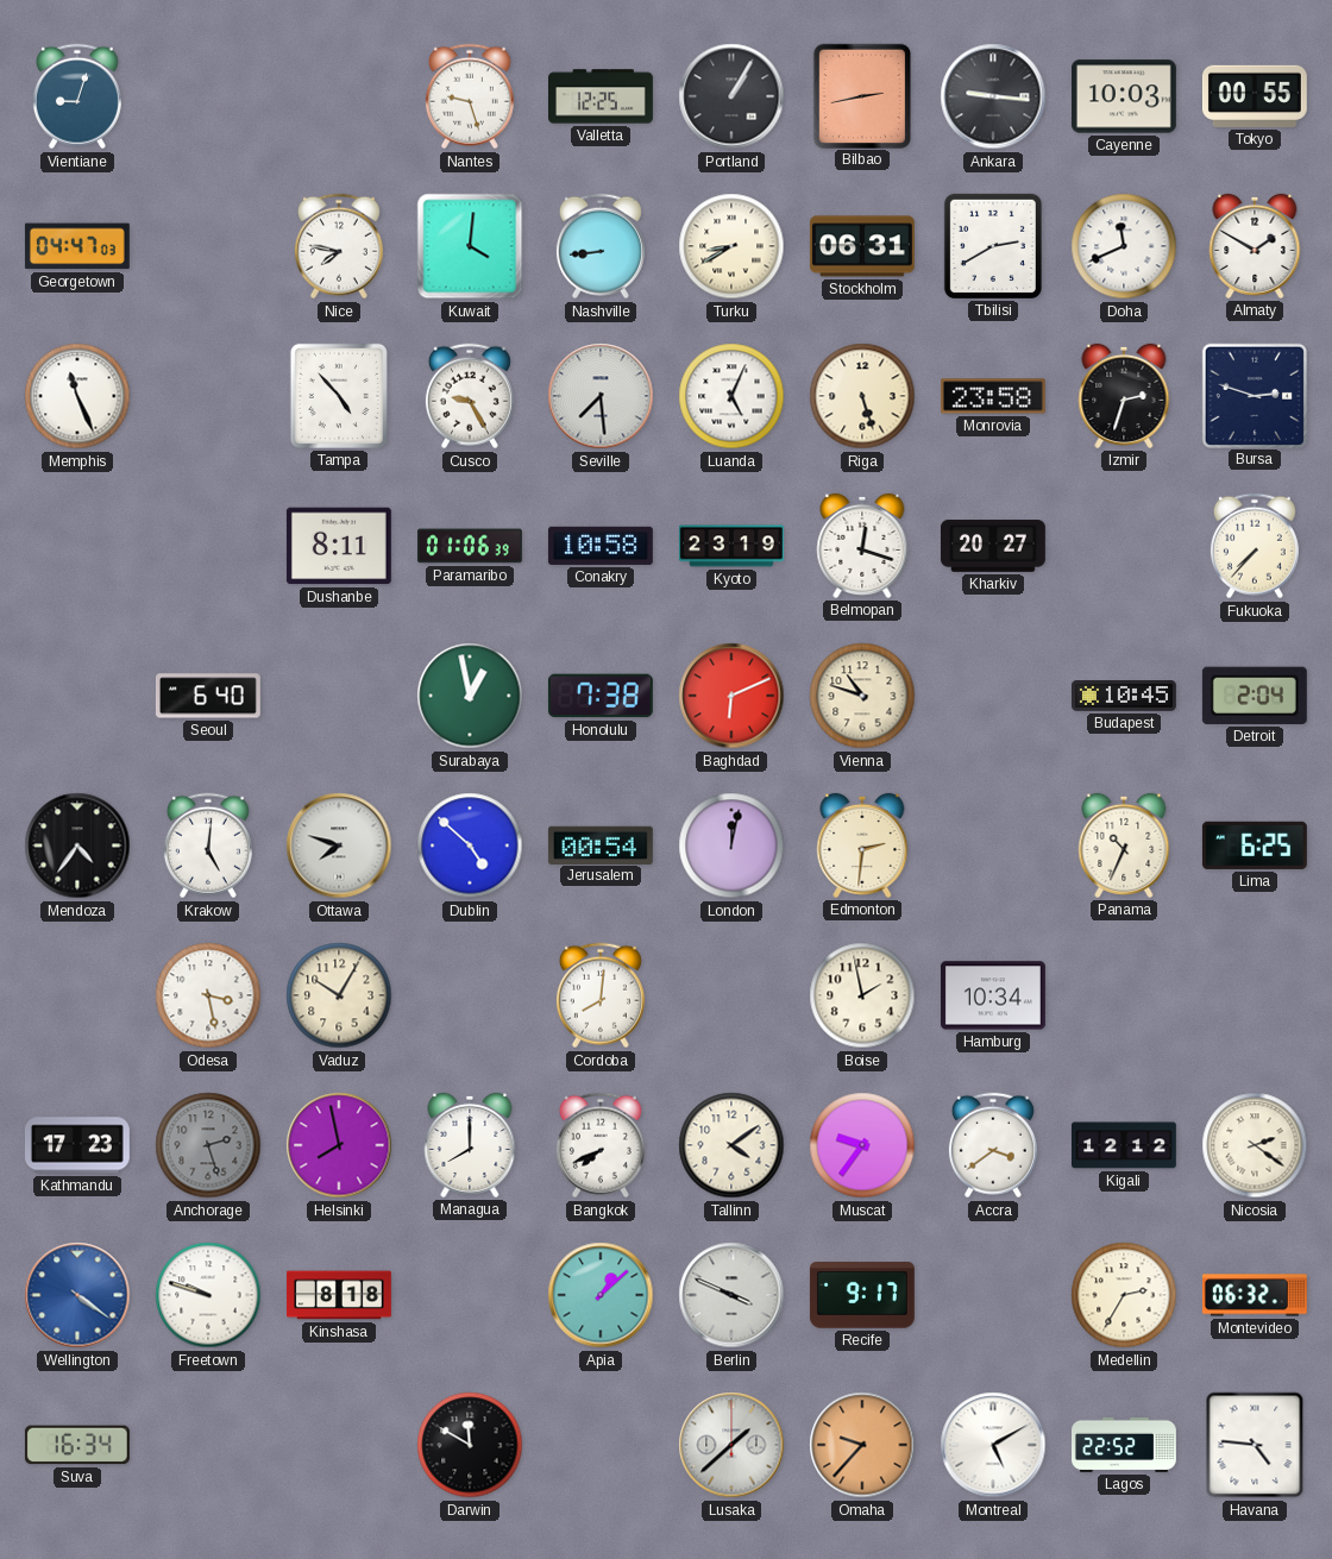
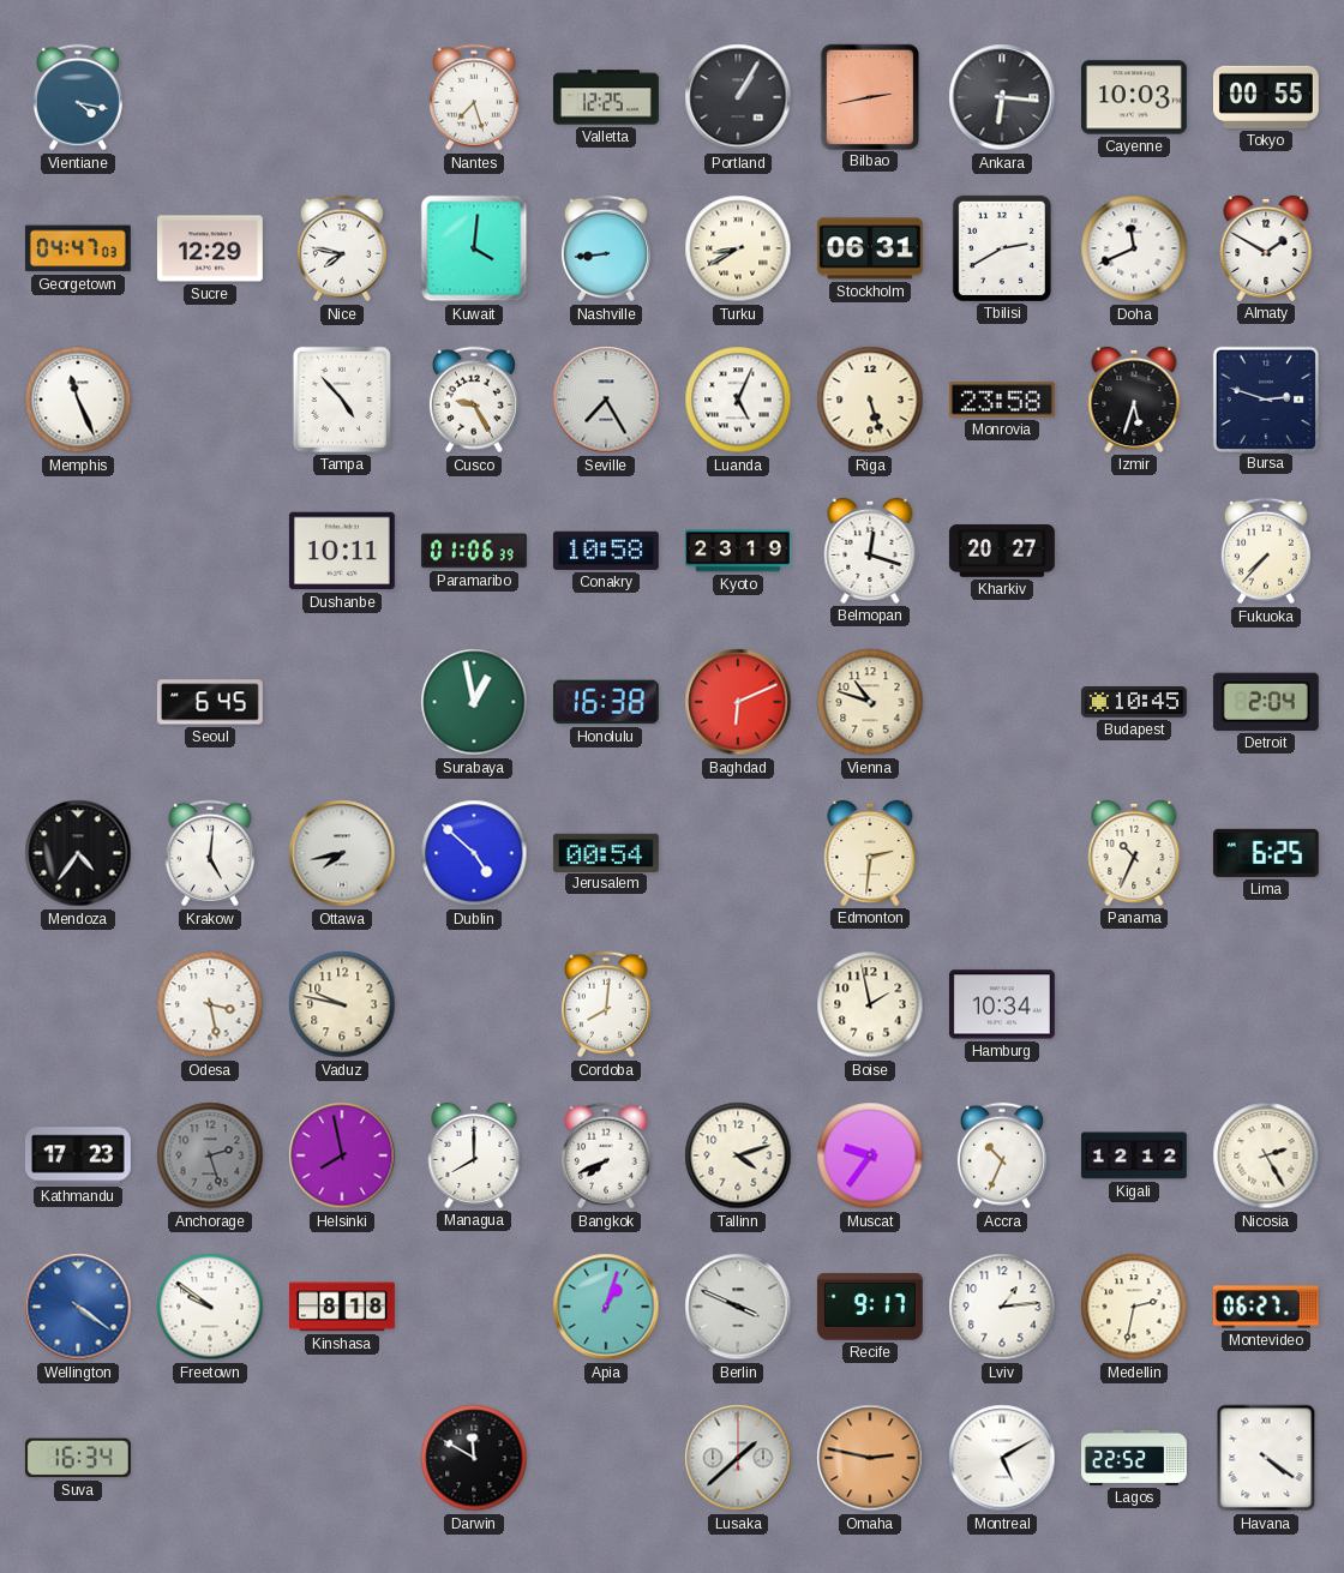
Vientiane: 9:03 -> 4:17 (78, 97)
Nantes: 9:27 -> 7:27 (474, 97)
Ankara: 9:16 -> 6:16 (1002, 97)
Sucre: none -> 12:29 (210, 248)
Seville: 7:29 -> 7:25 (606, 400)
Izmir: 2:33 -> 5:33 (1134, 400)
Dushanbe: 8:11 -> 10:11 (342, 551)
Seoul: 6:40 -> 6:45 (210, 702)
Honolulu: 7:38 -> 16:38 (606, 702)
Ottawa: 7:48 -> 7:43 (342, 853)
London: 12:02 -> none (731, 845)
Vaduz: 10:05 -> 9:47 (342, 1004)
Tallinn: 4:09 -> 4:12 (738, 1155)
Accra: 3:39 -> 10:34 (1002, 1155)
Nicosia: 2:21 -> 2:25 (1266, 1155)
Freetown: 9:48 -> 9:51 (210, 1307)
Apia: 1:08 -> 1:03 (606, 1307)
Lviv: none -> 1:14 (1002, 1307)
Medellin: 2:35 -> 2:32 (1134, 1307)
Montevideo: 06:32 -> 06:27 (1266, 1307)
Omaha: 9:37 -> 2:47 (870, 1458)
Havana: 4:46 -> 4:21 (1266, 1458)
